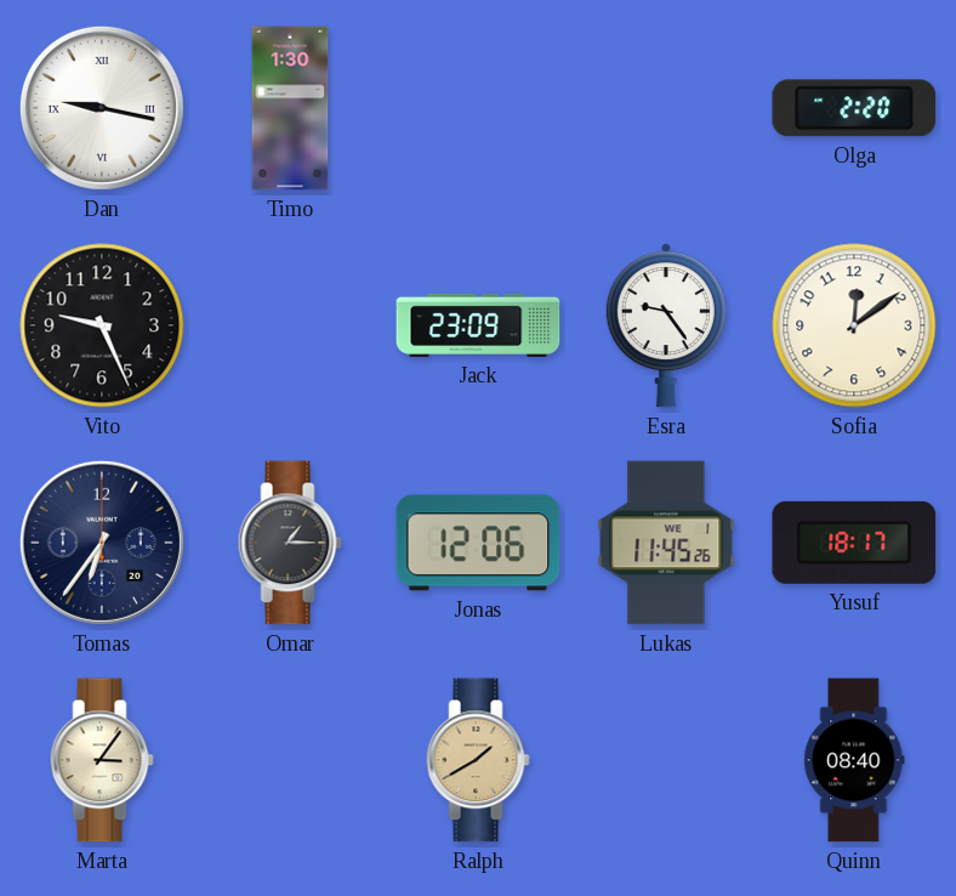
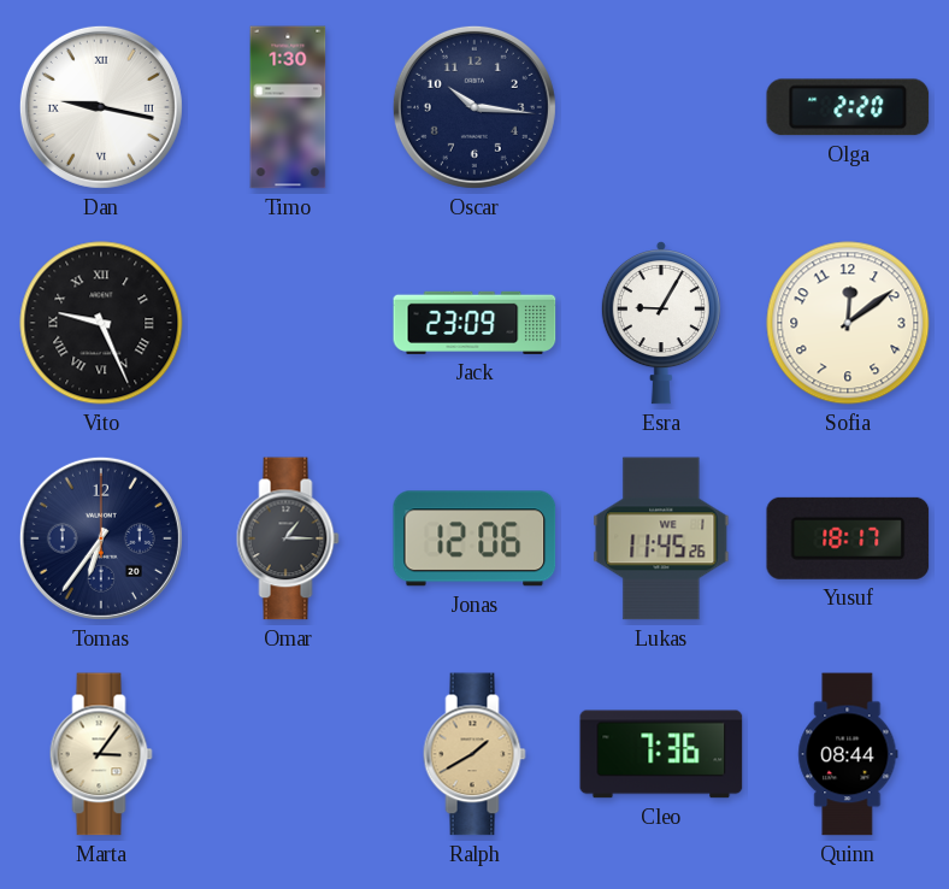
Oscar: none -> 10:16 (474, 107)
Vito numerals: Arabic -> Roman (101, 323)
Esra: 9:24 -> 9:05 (661, 323)
Cleo: none -> 7:36 (661, 754)
Quinn: 08:40 -> 08:44 (848, 754)
